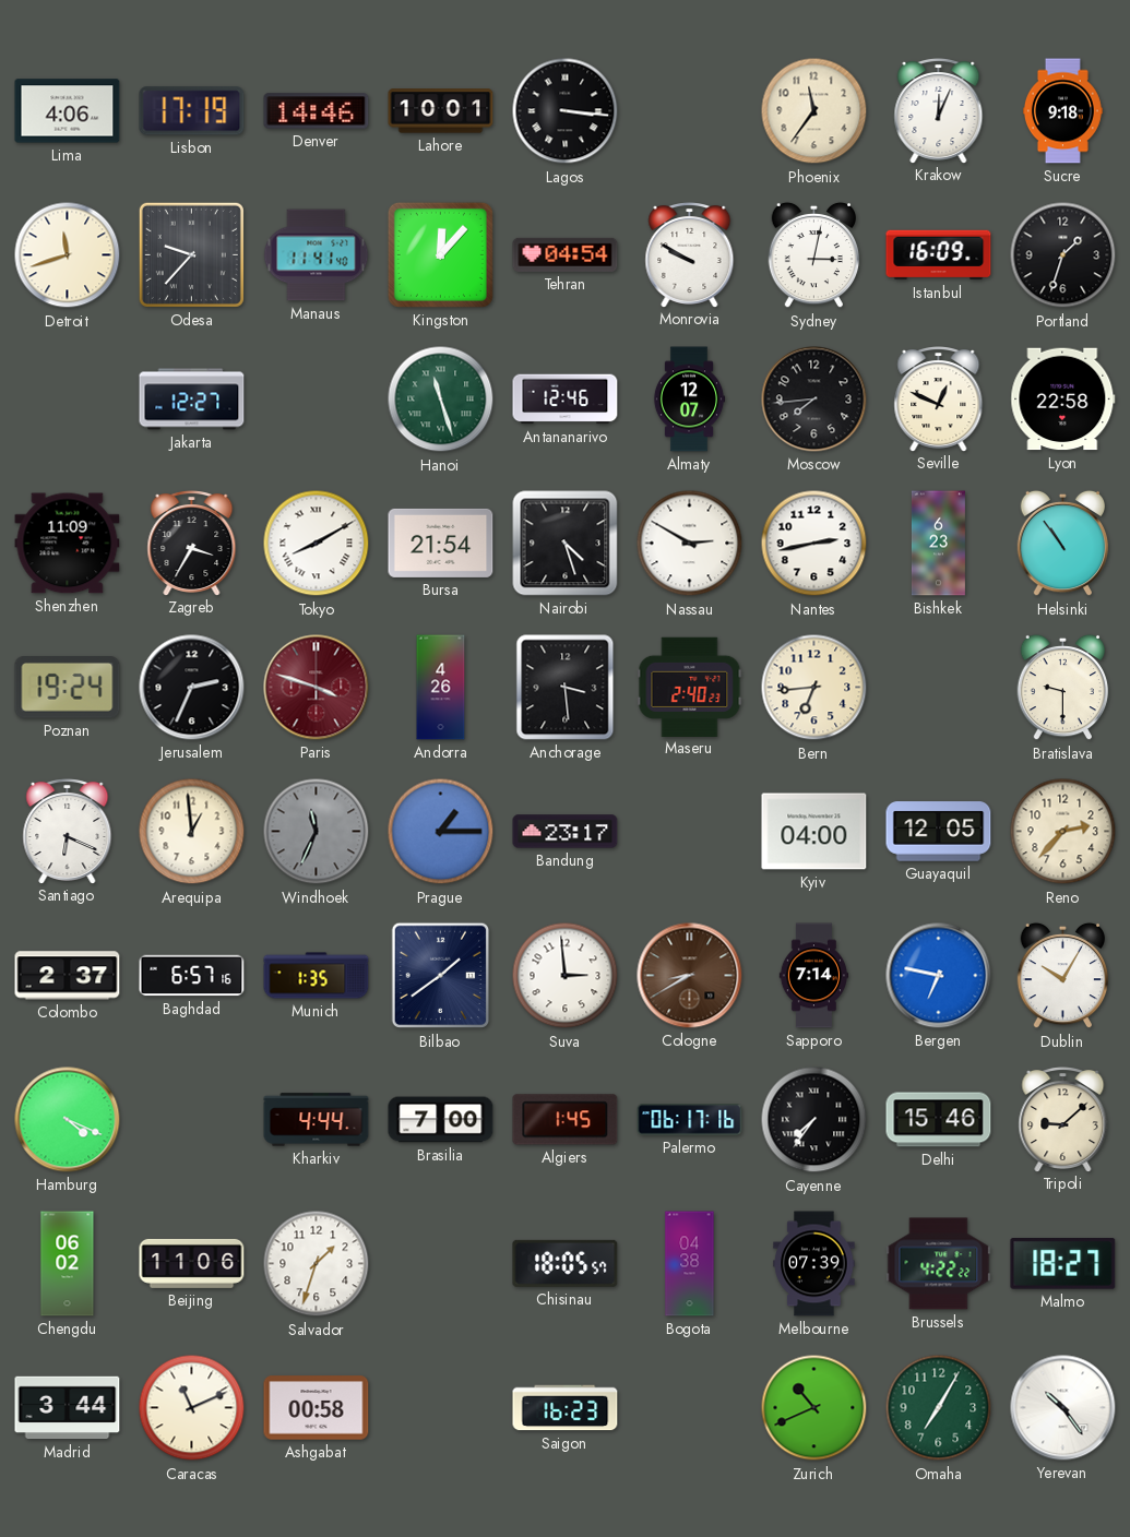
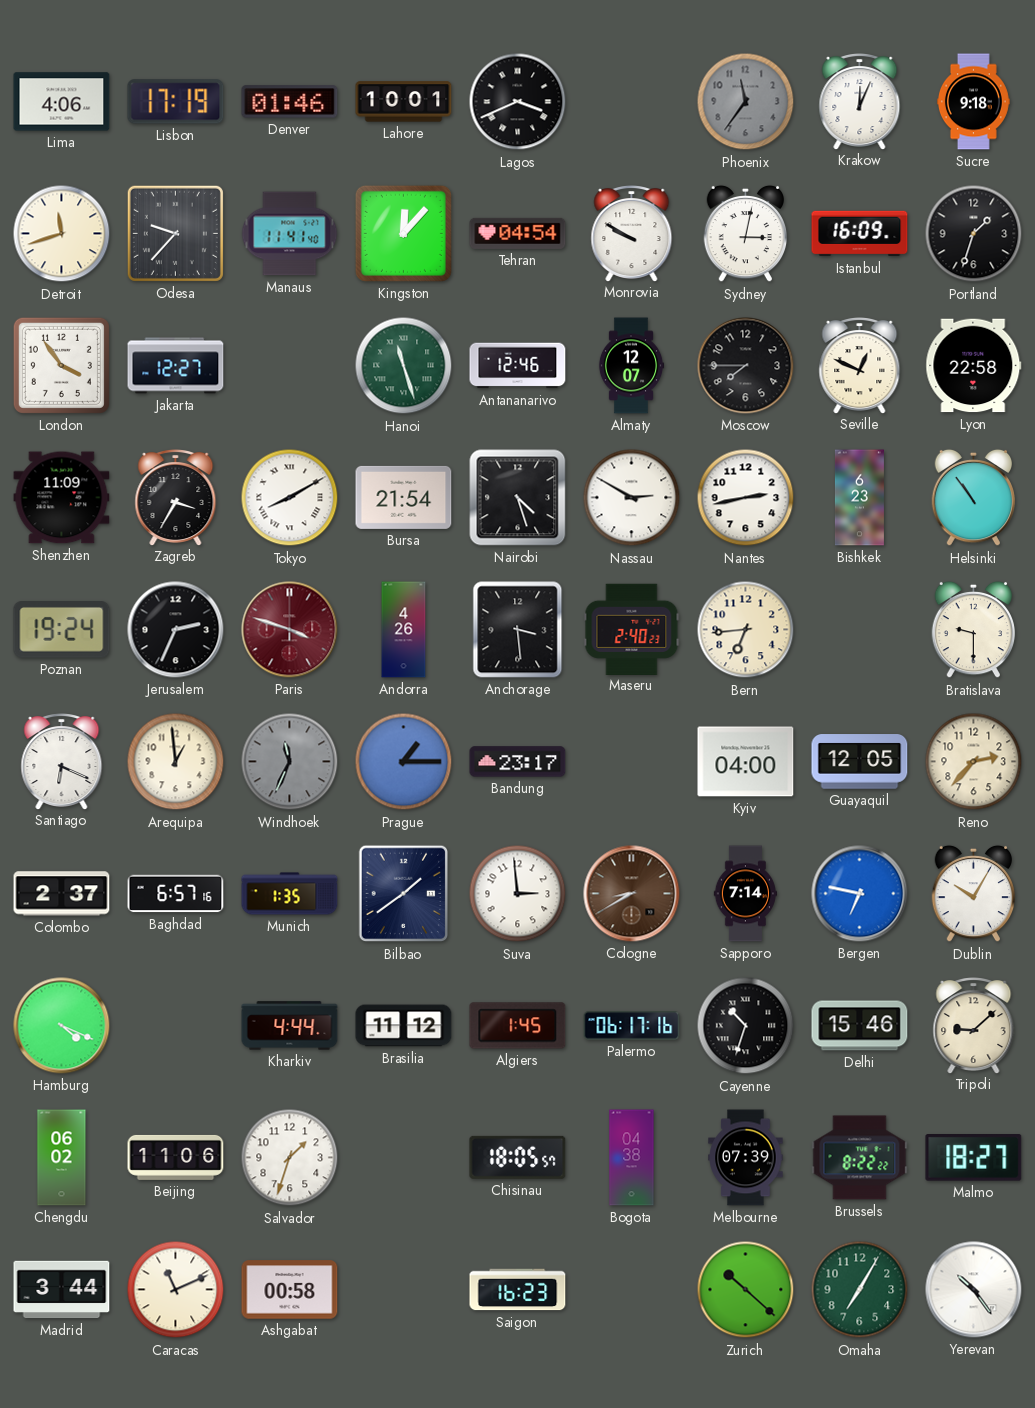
Denver: 14:46 -> 01:46 (290, 102)
Lagos: 3:16 -> 3:41 (518, 102)
Phoenix dial: cream -> grey (746, 102)
London: none -> 3:54 (61, 365)
Moscow: 7:44 -> 7:45 (746, 366)
Brasilia: 7:00 -> 11:12 (404, 1026)
Cayenne: 7:36 -> 10:33 (746, 1026)
Brussels: 4:22 -> 8:22 (860, 1158)
Zurich: 10:41 -> 10:22 (746, 1290)
